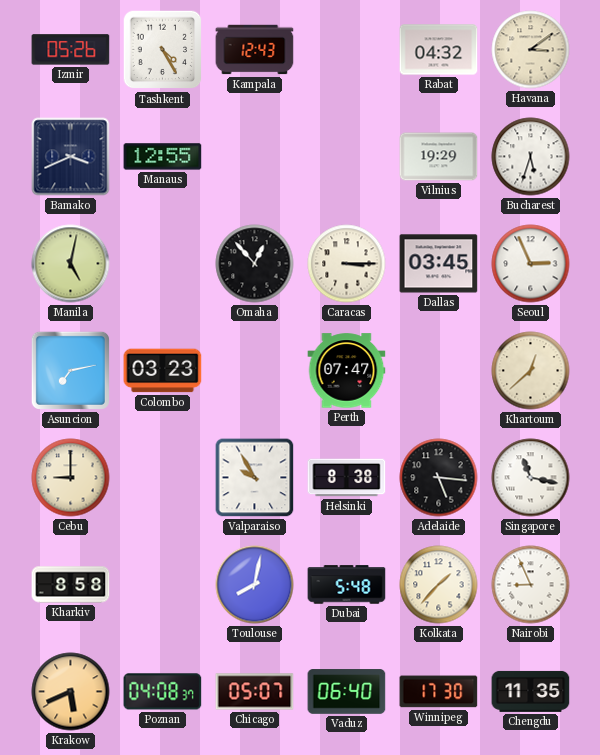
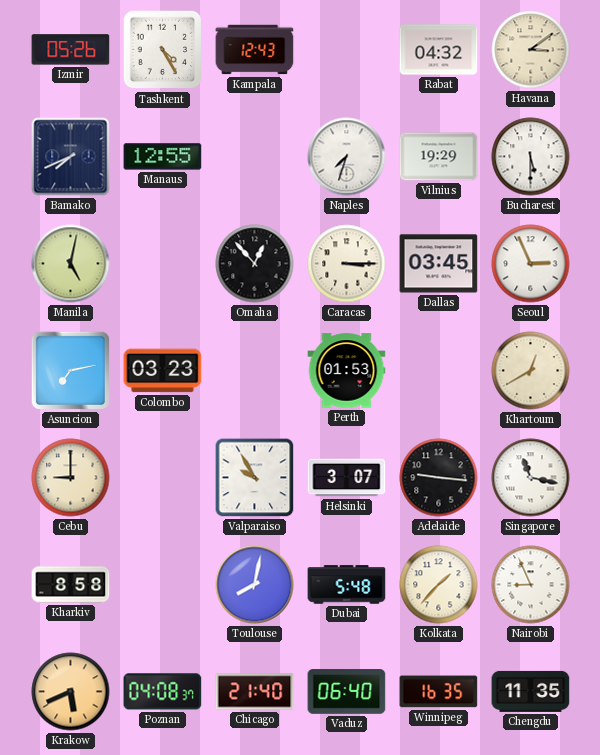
Bamako: 3:41 -> 7:41 (71, 157)
Naples: none -> 7:33 (347, 157)
Bucharest: 5:33 -> 5:30 (531, 157)
Perth: 07:47 -> 01:53 (347, 371)
Khartoum: 12:38 -> 12:40 (531, 371)
Helsinki: 8:38 -> 3:07 (347, 478)
Adelaide: 5:16 -> 9:16 (439, 478)
Chicago: 05:07 -> 21:40 (255, 692)
Winnipeg: 17:30 -> 16:35 (439, 692)
